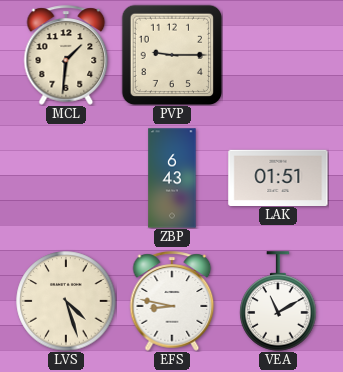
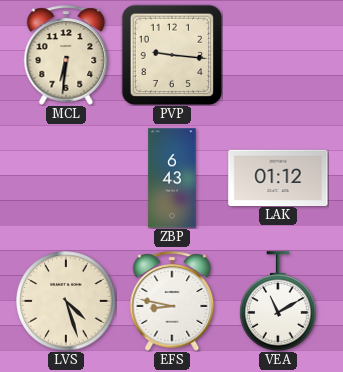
MCL: 1:31 -> 6:31 (66, 55)
PVP: 9:15 -> 9:16 (172, 55)
LAK: 01:51 -> 01:12 (278, 177)
